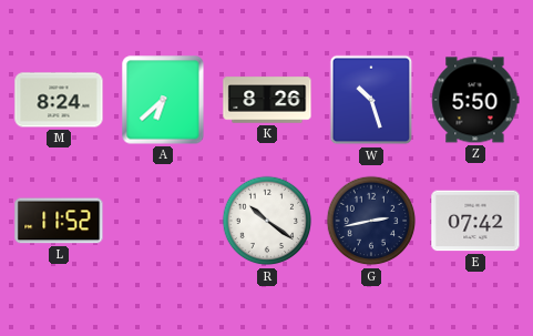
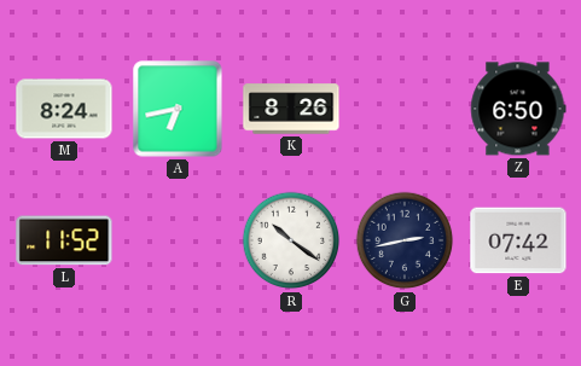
A: 6:38 -> 6:43 (178, 109)
W: 10:27 -> none (371, 100)
Z: 5:50 -> 6:50 (518, 109)
